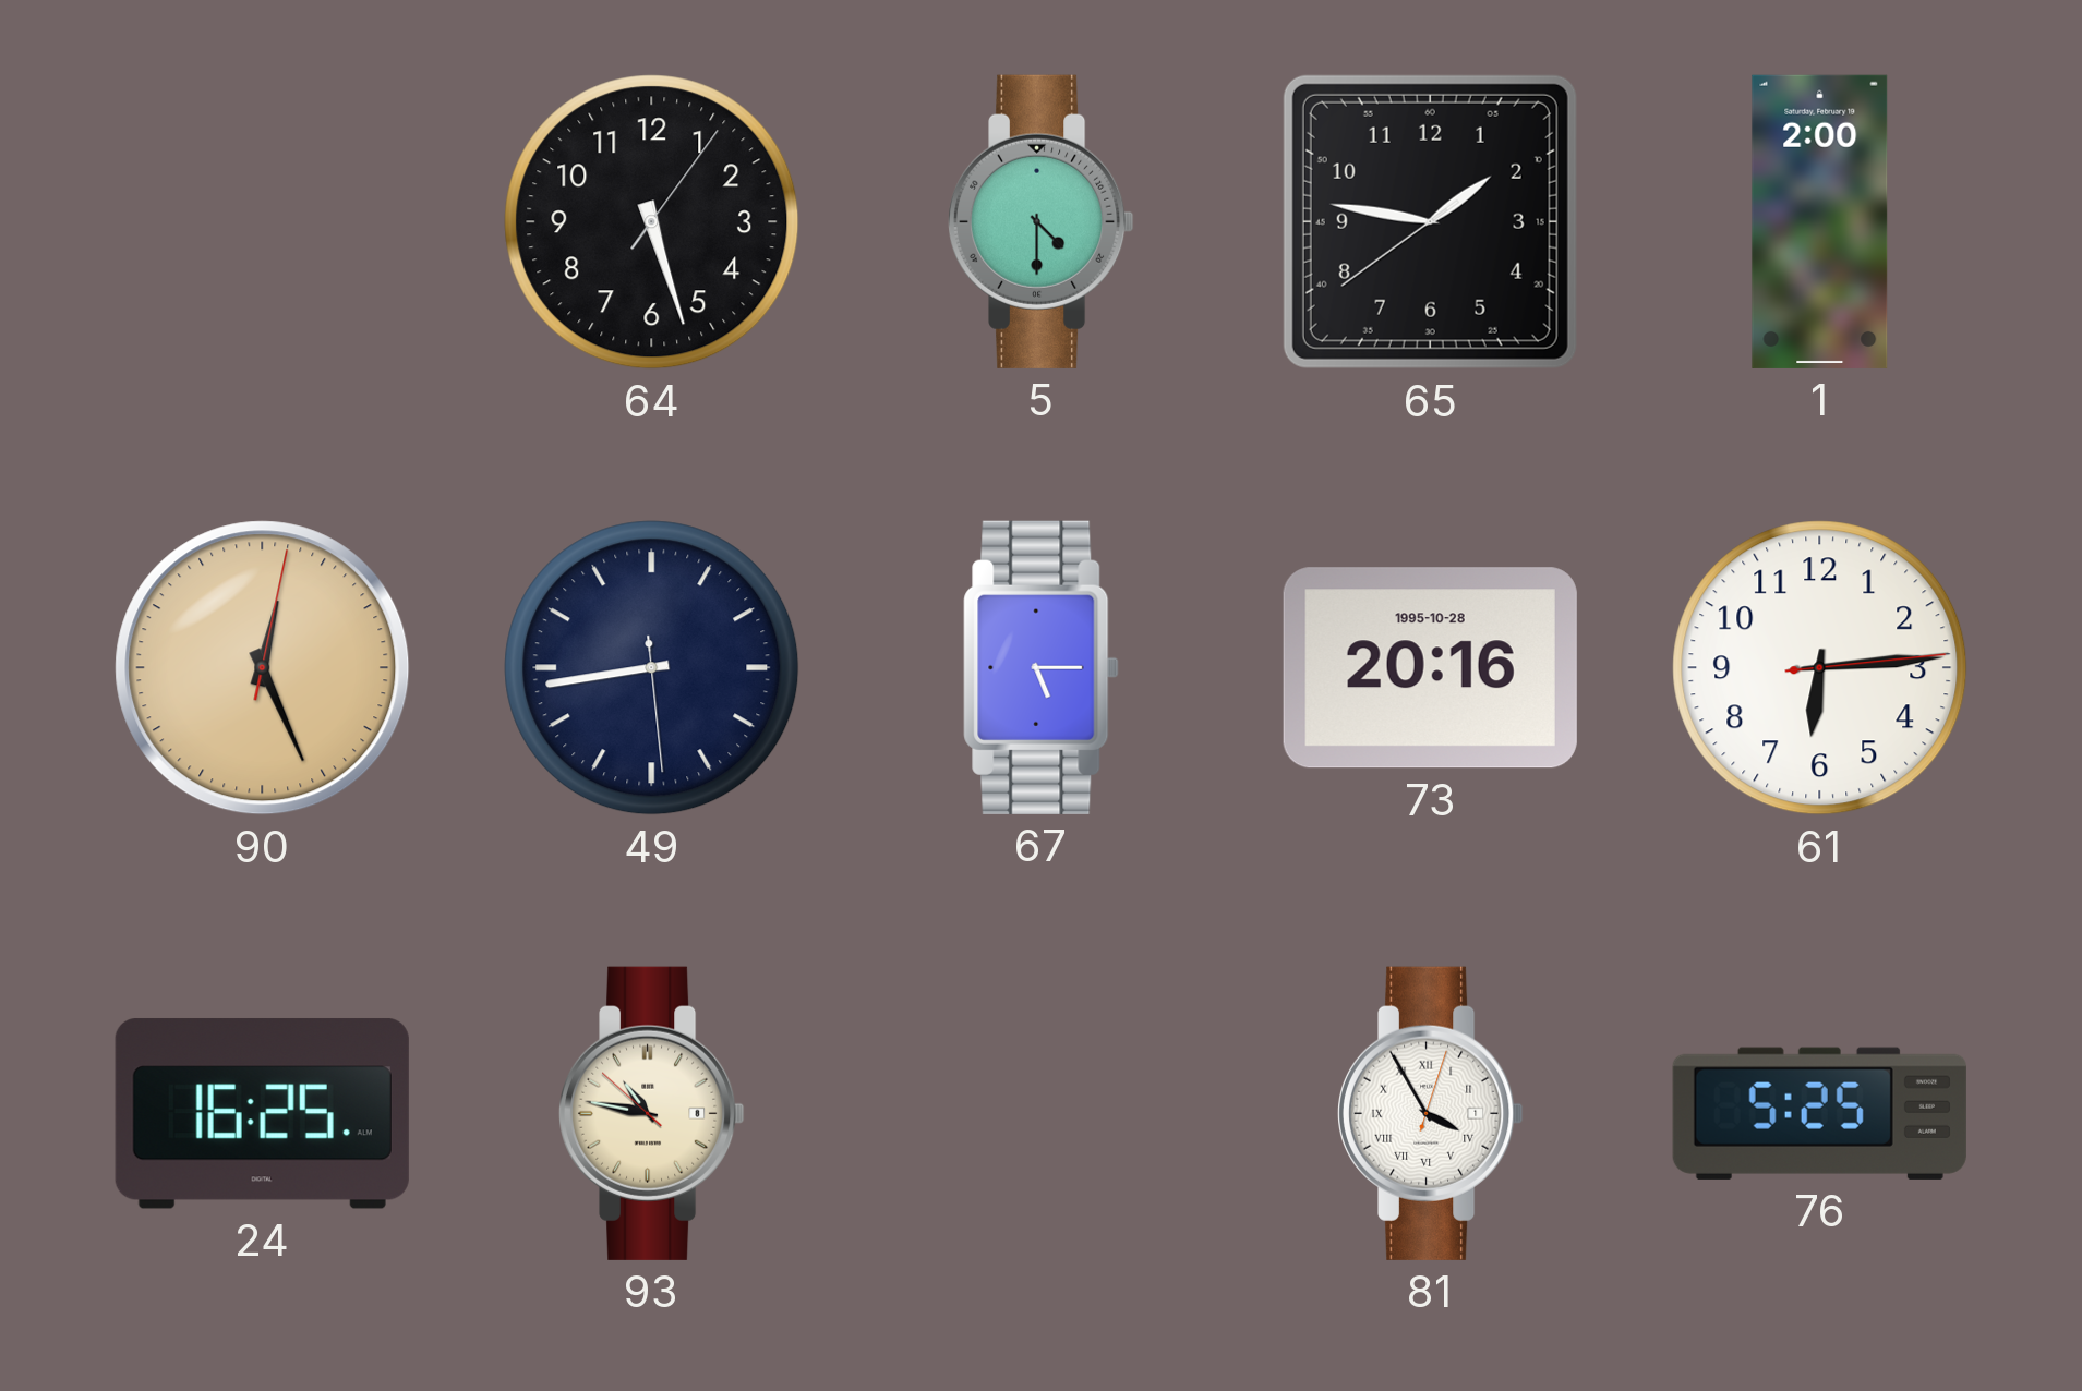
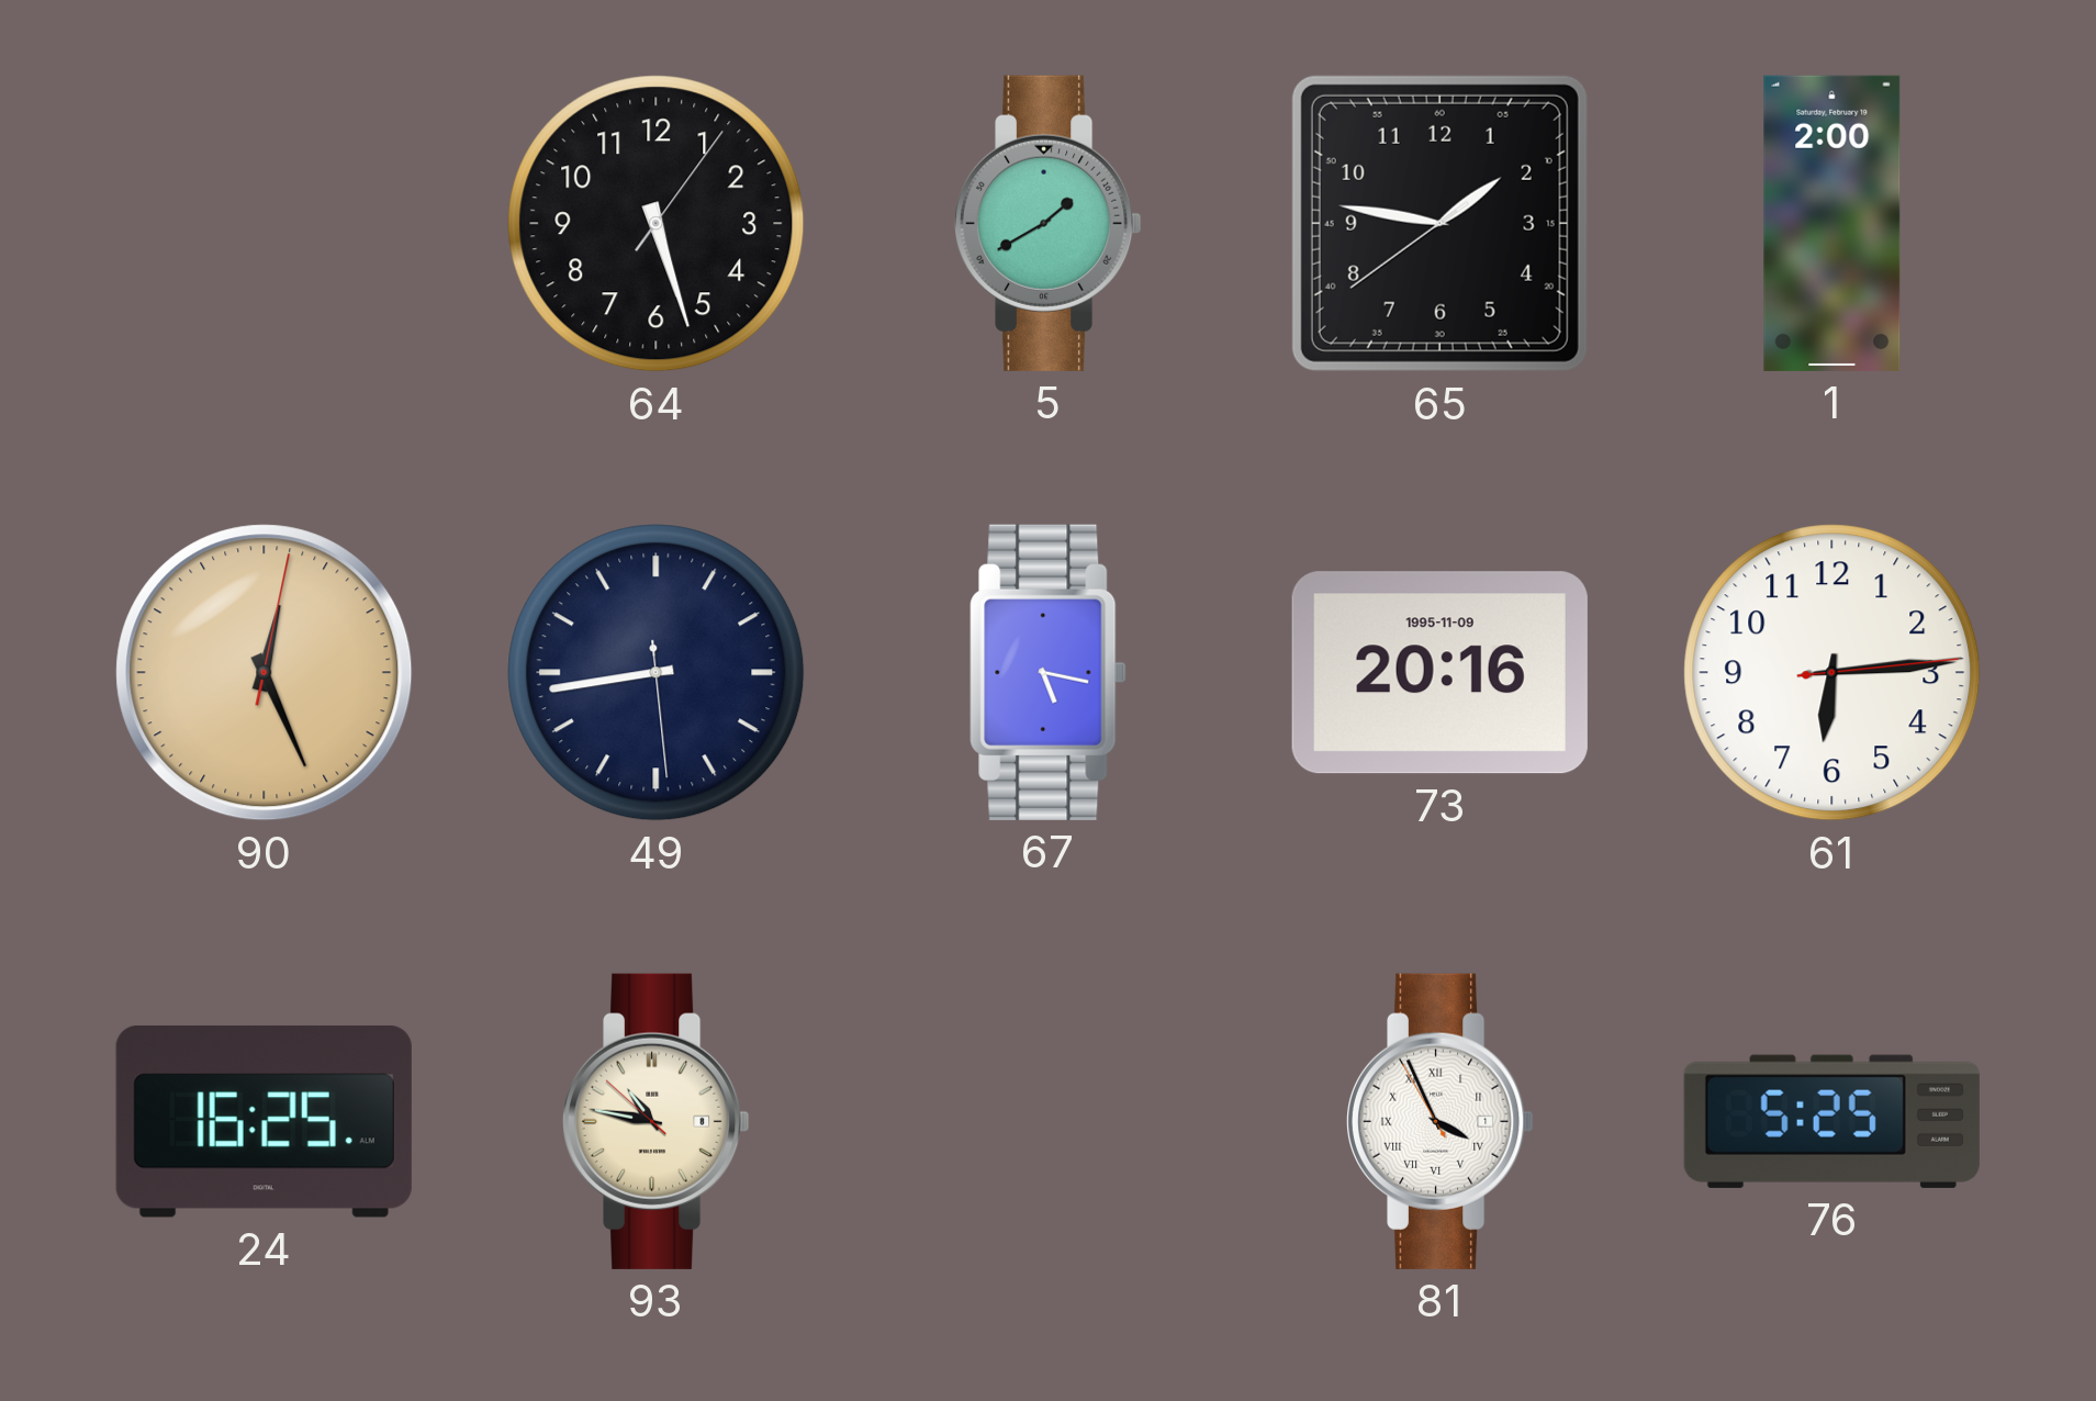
5: 4:30 -> 1:40 (1049, 223)
67: 5:15 -> 5:17 (1049, 672)
73 date: 1995-10-28 -> 1995-11-09 (1439, 673)
81: 3:55:03 -> 3:55:55 (1441, 1121)
